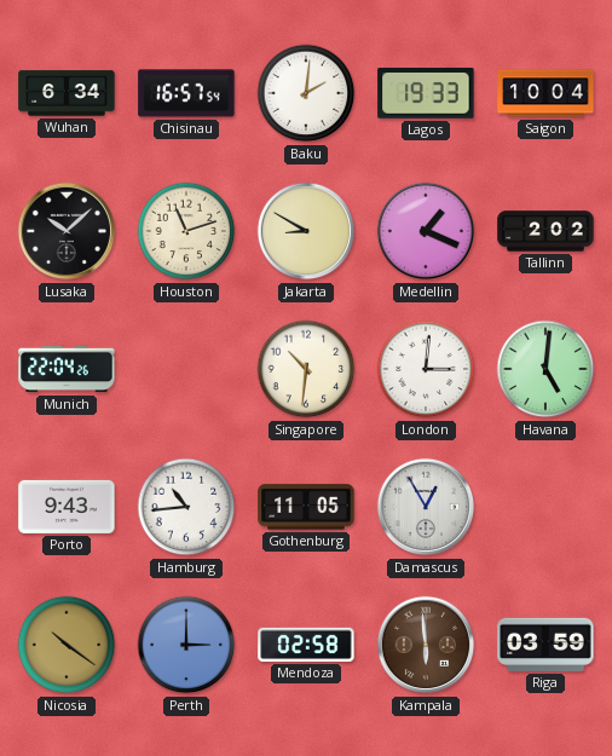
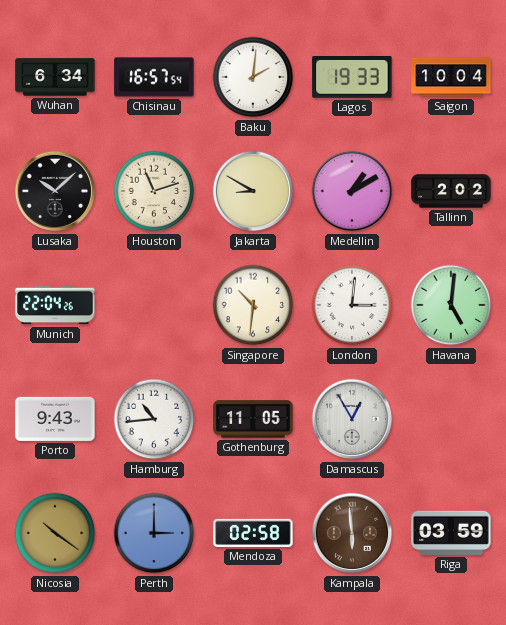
Medellin: 1:19 -> 1:10 (352, 191)
